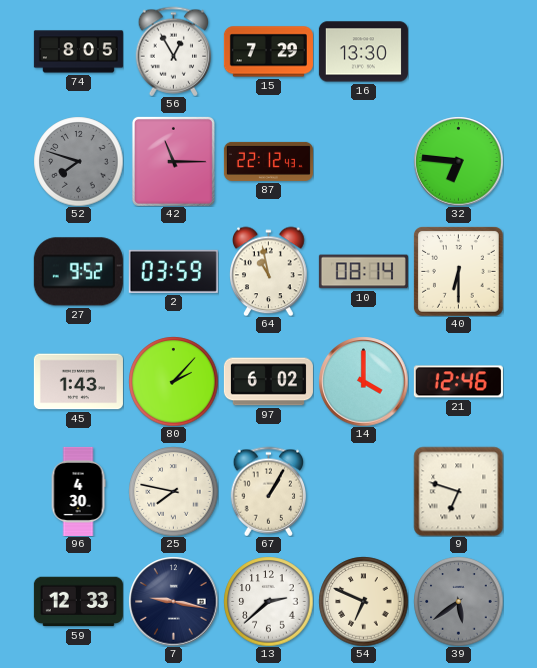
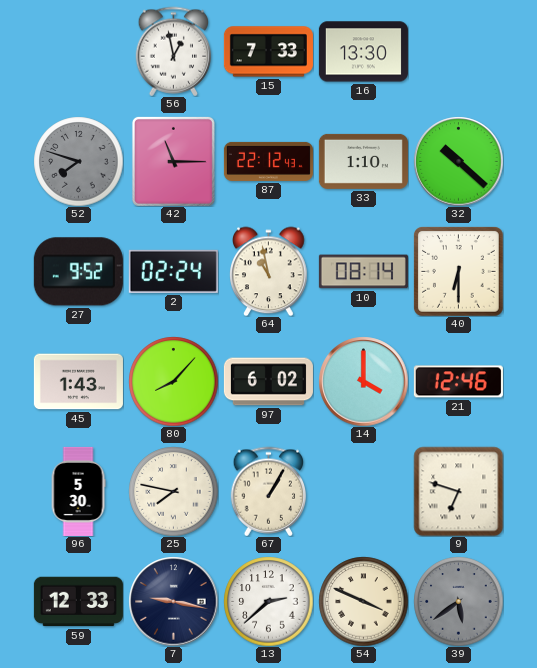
74: 8:05 -> none (78, 52)
56: 12:55 -> 12:58 (174, 51)
15: 7:29 -> 7:33 (268, 52)
33: none -> 1:10 (363, 161)
32: 6:46 -> 10:22 (458, 161)
2: 03:59 -> 02:24 (173, 271)
80: 2:07 -> 8:07 (173, 381)
96: 4:30 -> 5:30 (78, 491)
54: 6:49 -> 3:49 (363, 601)
